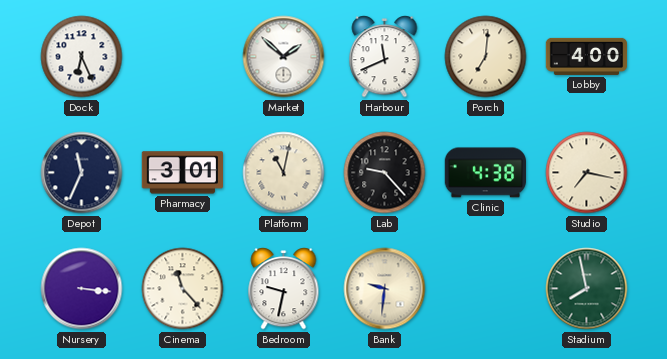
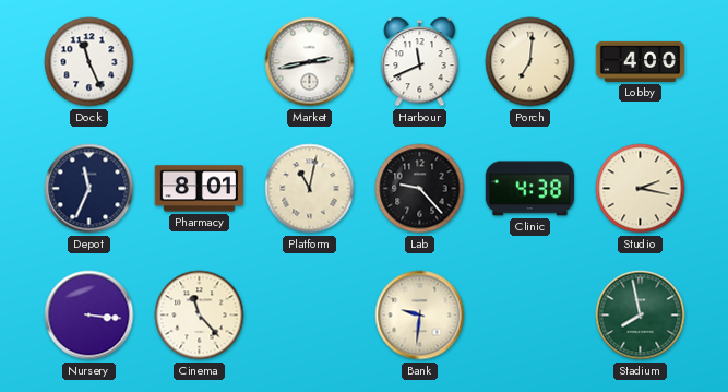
Dock: 6:26 -> 11:26 (89, 62)
Market: 1:52 -> 2:43 (310, 62)
Pharmacy: 3:01 -> 8:01 (200, 189)
Studio: 7:17 -> 2:17 (641, 189)
Bedroom: 9:32 -> none (284, 289)
